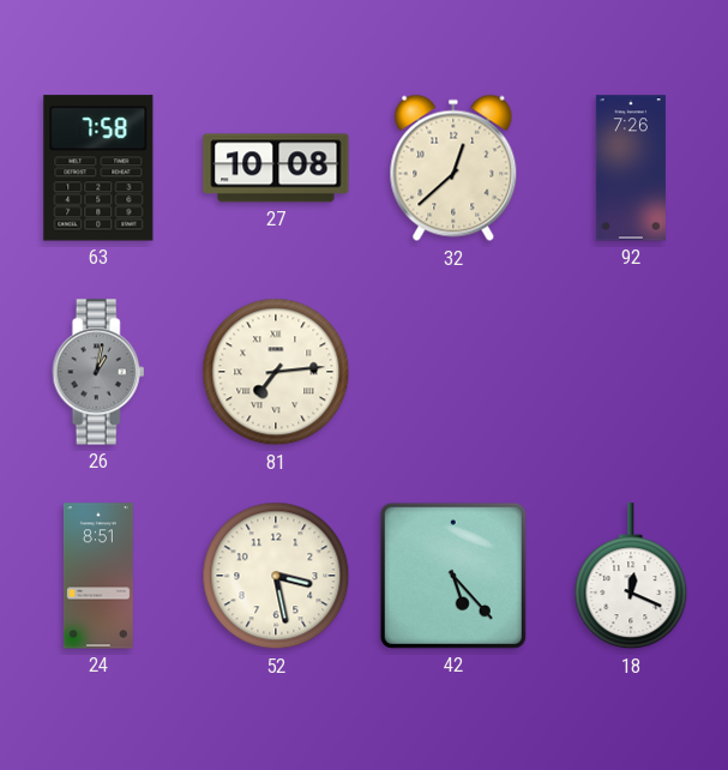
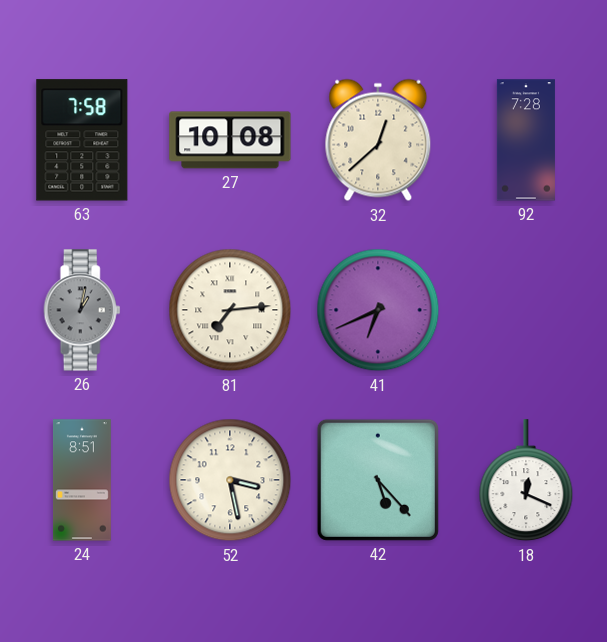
92: 7:26 -> 7:28 (526, 140)
41: none -> 6:41 (378, 310)
